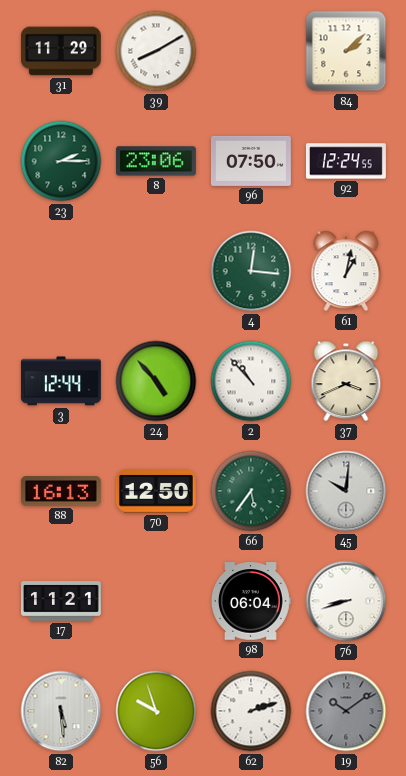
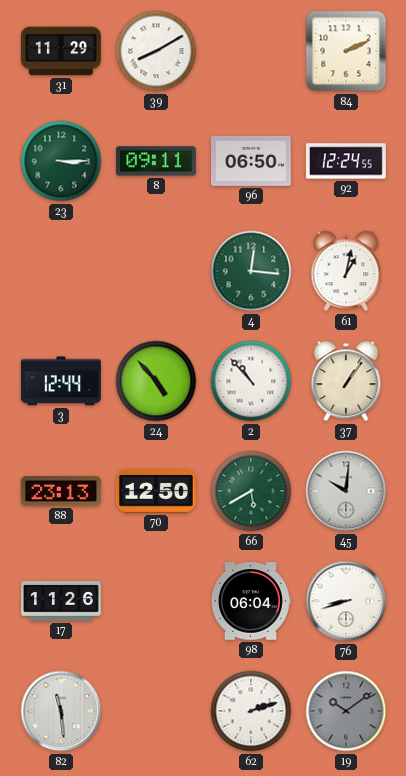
84: 2:08 -> 2:11 (346, 51)
23: 2:15 -> 3:15 (61, 161)
8: 23:06 -> 09:11 (156, 161)
96: 07:50 -> 06:50 (251, 161)
37: 3:41 -> 1:06 (346, 381)
88: 16:13 -> 23:13 (61, 491)
66: 5:36 -> 5:40 (251, 491)
17: 11:21 -> 11:26 (62, 601)
82: 5:29 -> 11:29 (61, 711)
56: 9:57 -> none (156, 711)
